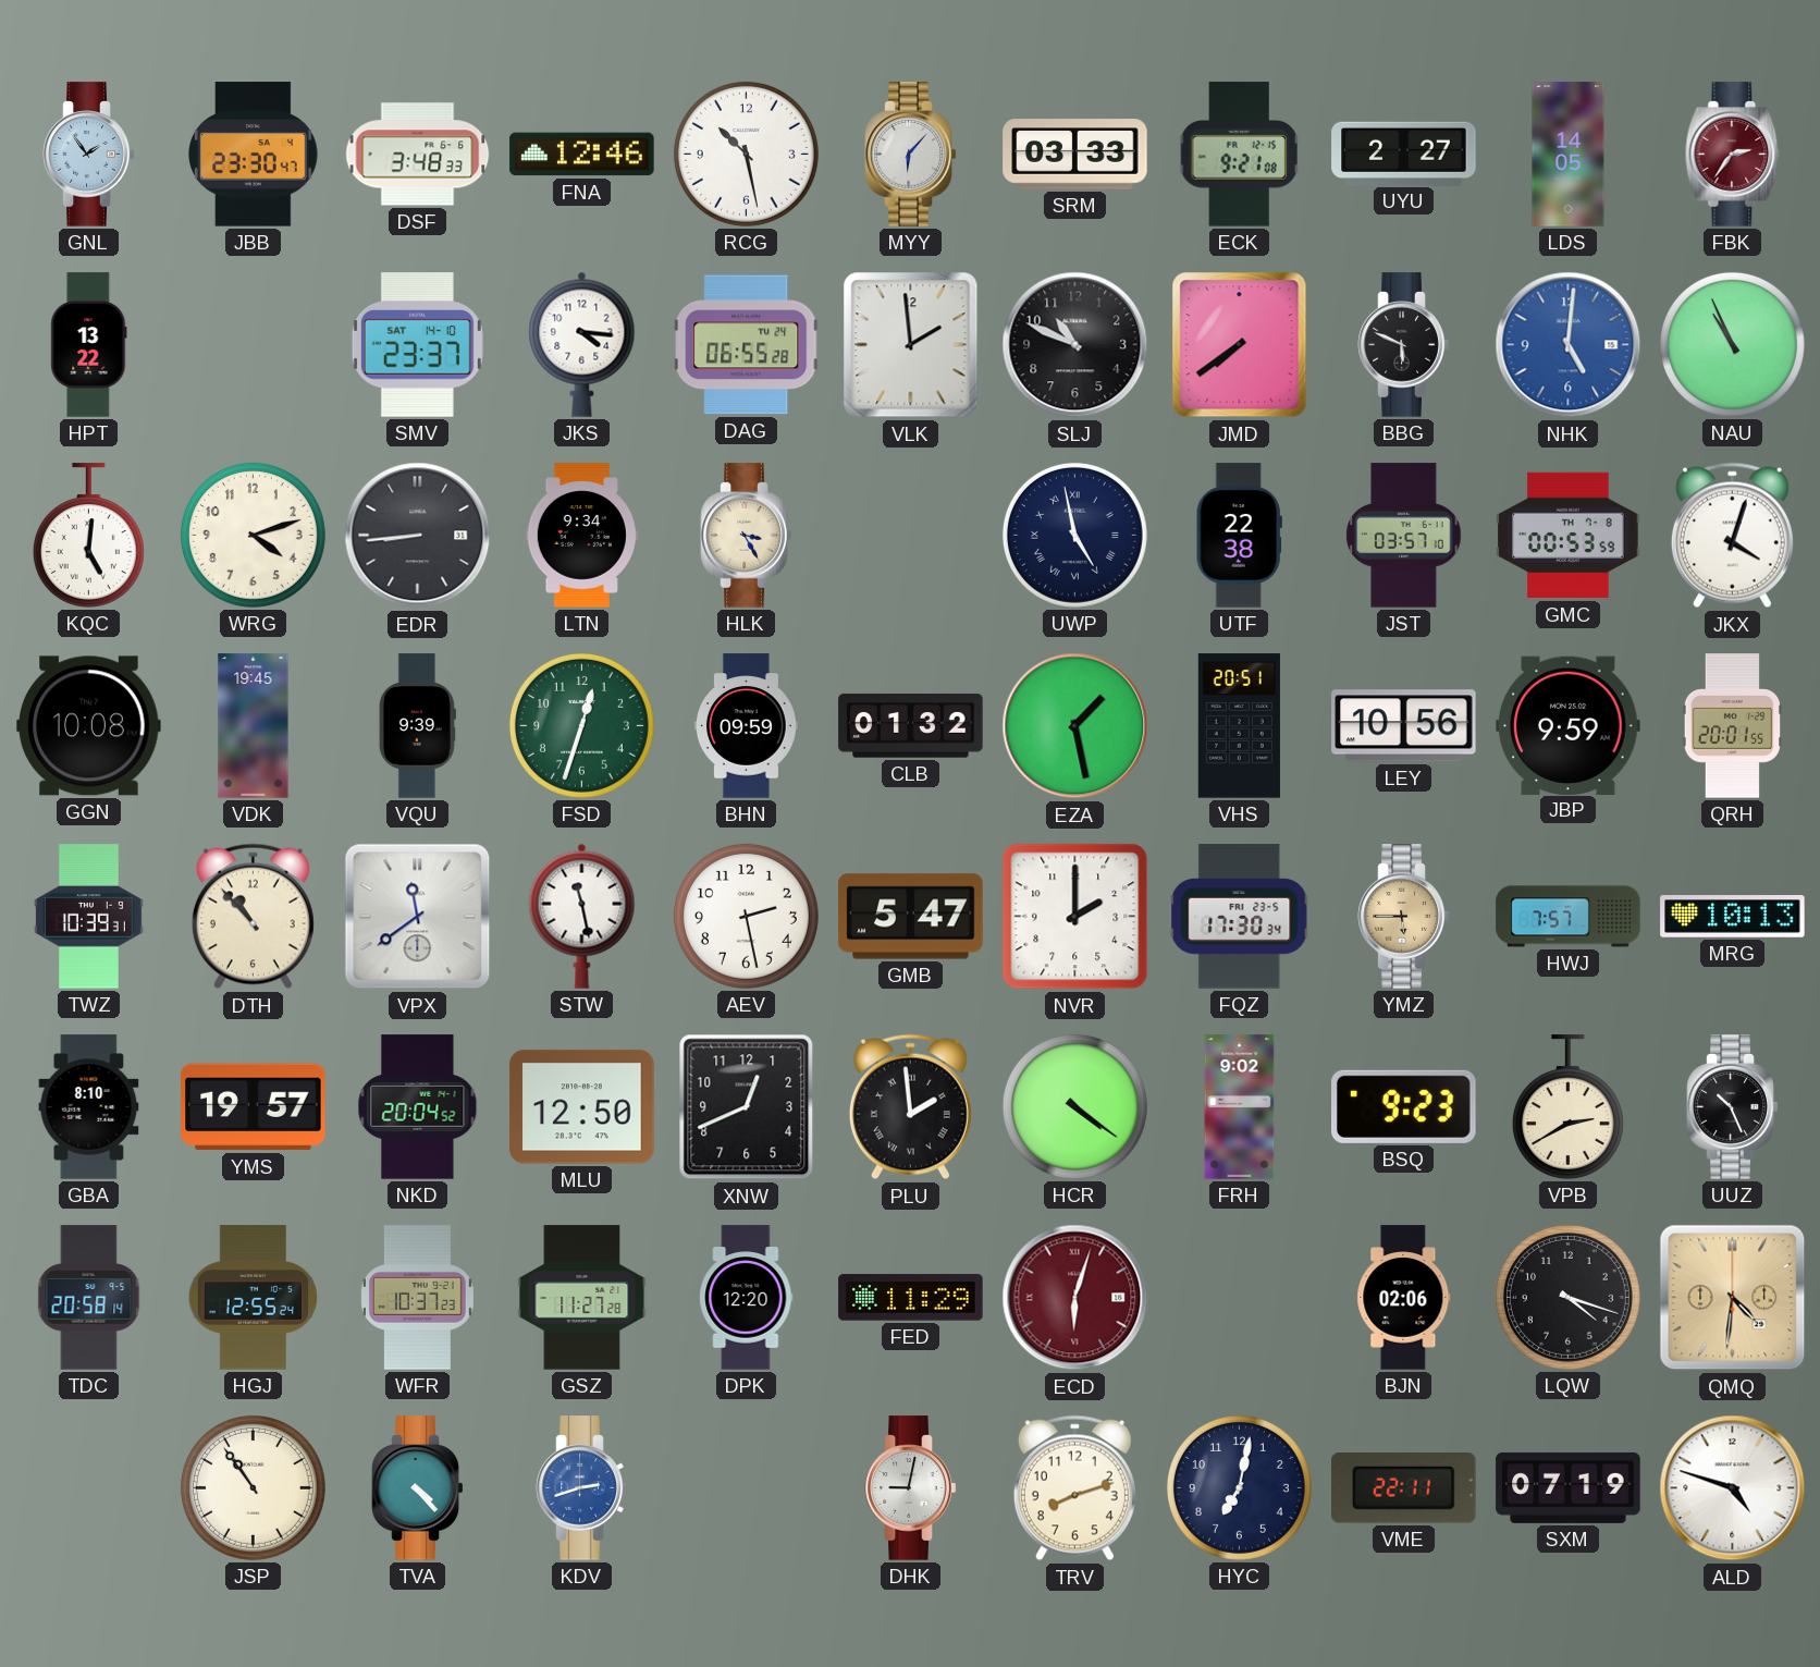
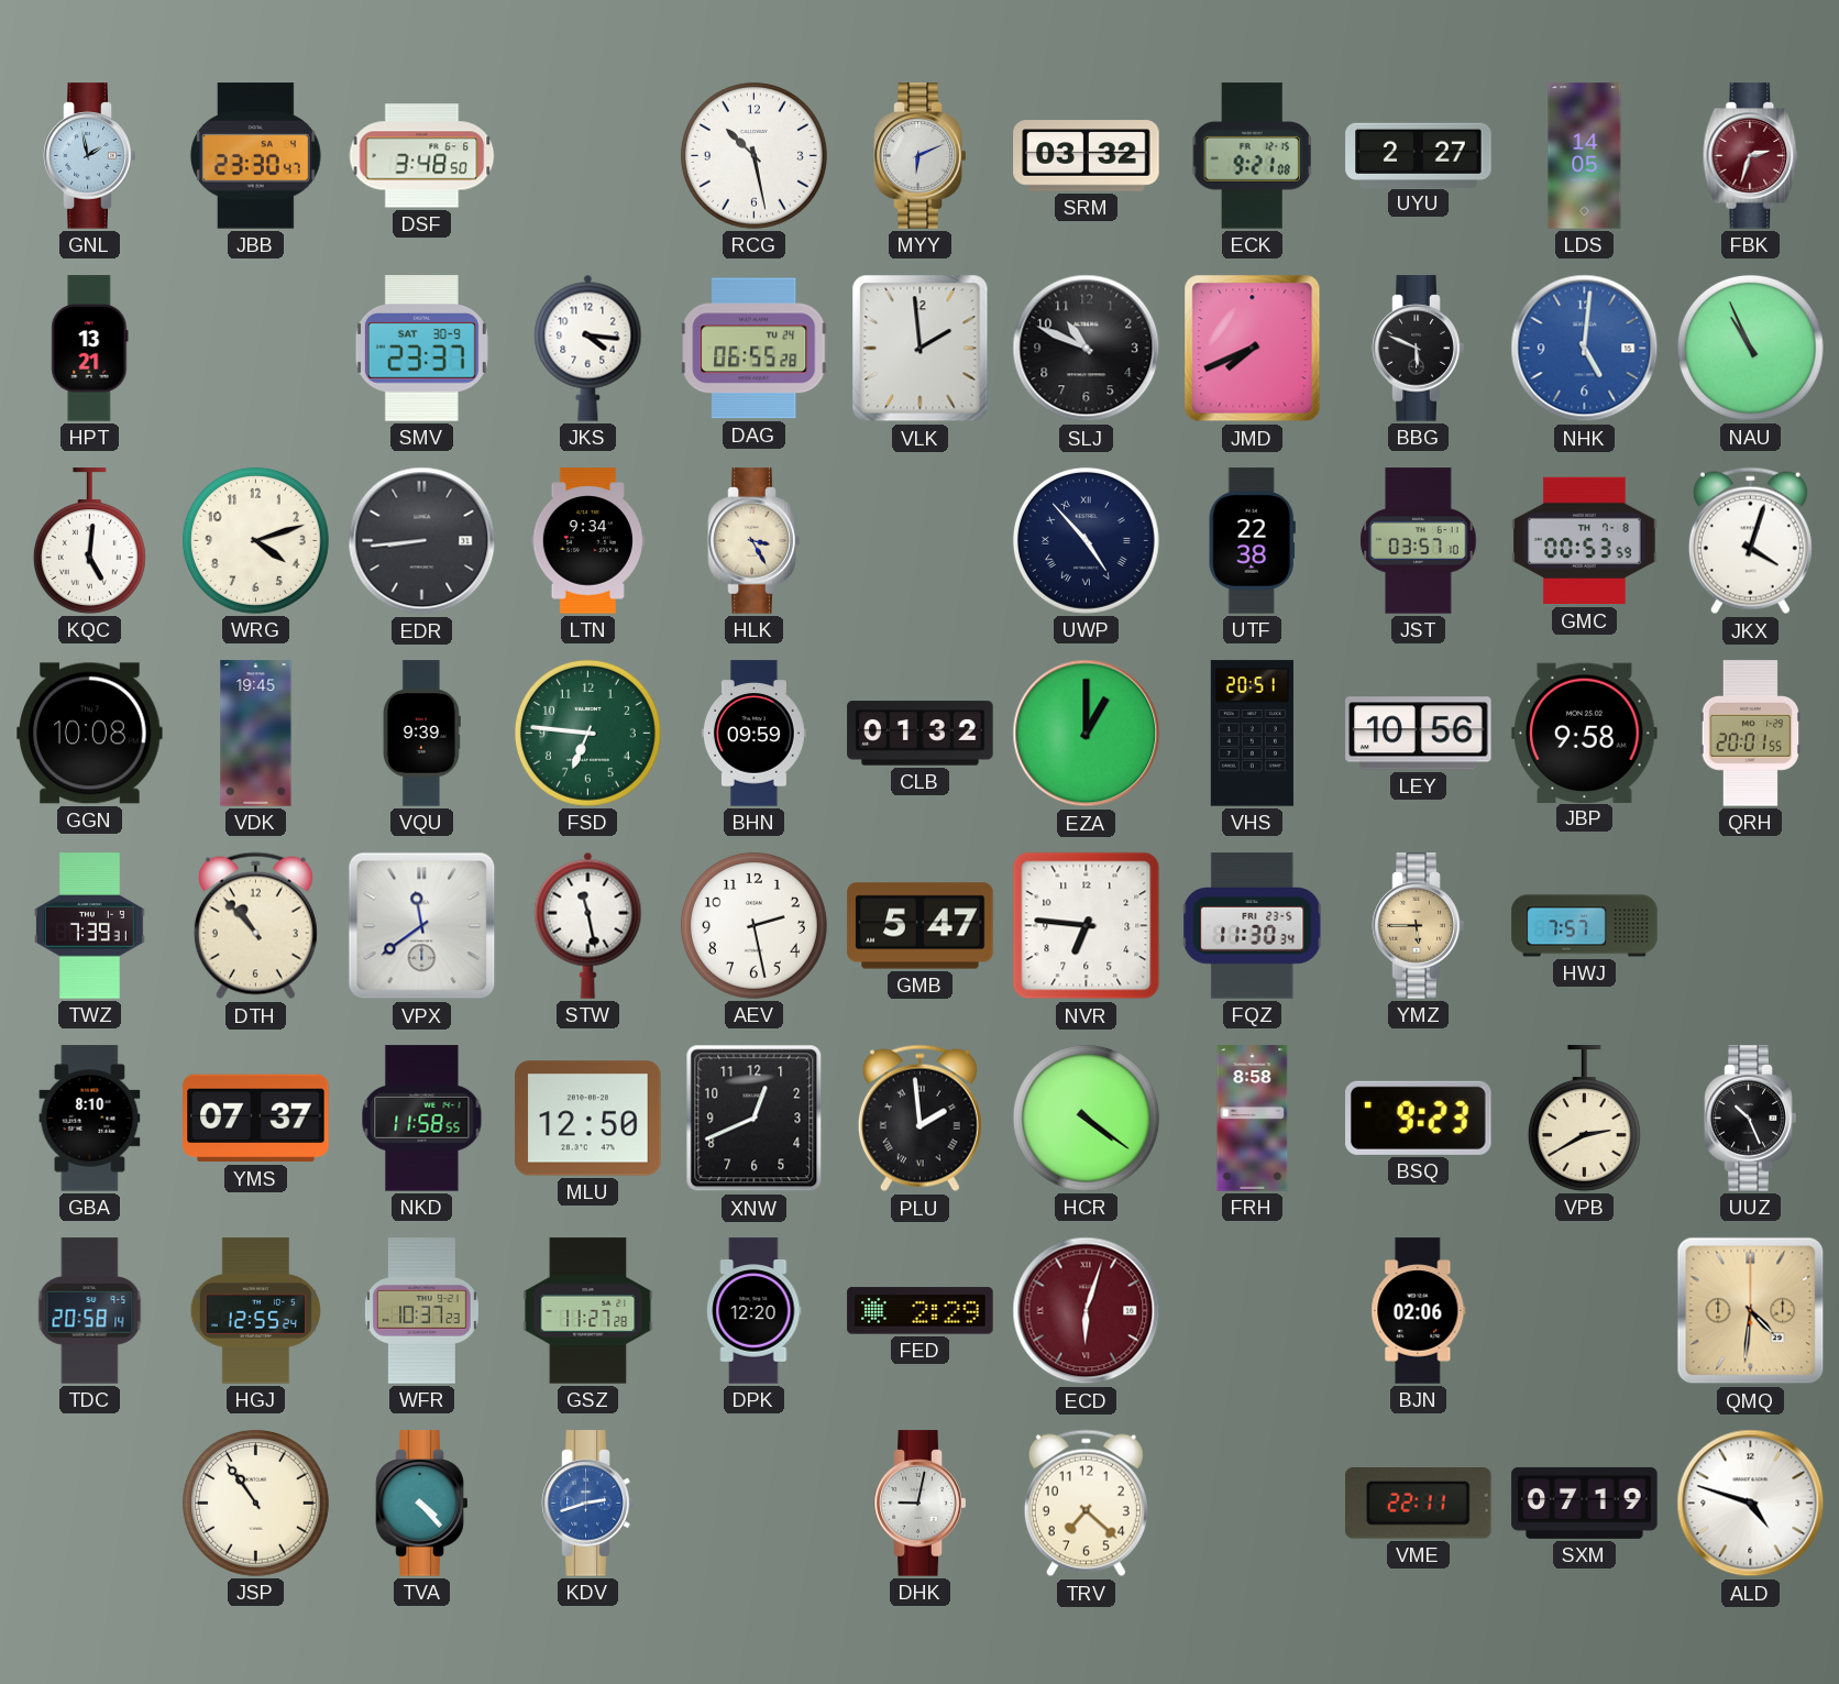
GNL: 1:54 -> 1:58 (90, 156)
DSF: 3:48:33 -> 3:48:50 (422, 156)
FNA: 12:46 -> none (582, 155)
MYY: 6:07 -> 6:11 (921, 156)
SRM: 03:33 -> 03:32 (1087, 156)
FBK: 2:36 -> 2:33 (1751, 156)
HPT: 13:22 -> 13:21 (90, 349)
SMV date: SAT 14-10 -> SAT 30-9 (421, 349)
JMD: 7:39 -> 7:41 (1253, 349)
UWP: 4:58 -> 4:53 (1086, 540)
FSD: 12:33 -> 6:46 (587, 733)
EZA: 1:28 -> 1:00 (1087, 734)
JBP: 9:59 -> 9:58 (1585, 733)
TWZ: 10:39 -> 7:39 (89, 926)
NVR: 2:00 -> 6:46 (1087, 926)
FQZ: 17:30 -> 11:30 (1253, 926)
MRG: 10:13 -> none (1733, 917)
YMS: 19:57 -> 07:37 (256, 1119)
NKD: 20:04 -> 11:58 (422, 1119)
FRH: 9:02 -> 8:58 (1253, 1119)
FED: 11:29 -> 2:29 (921, 1311)
LQW: 4:18 -> none (1567, 1297)
TRV: 8:12 -> 7:22 (1086, 1504)
HYC: 7:02 -> none (1239, 1487)
